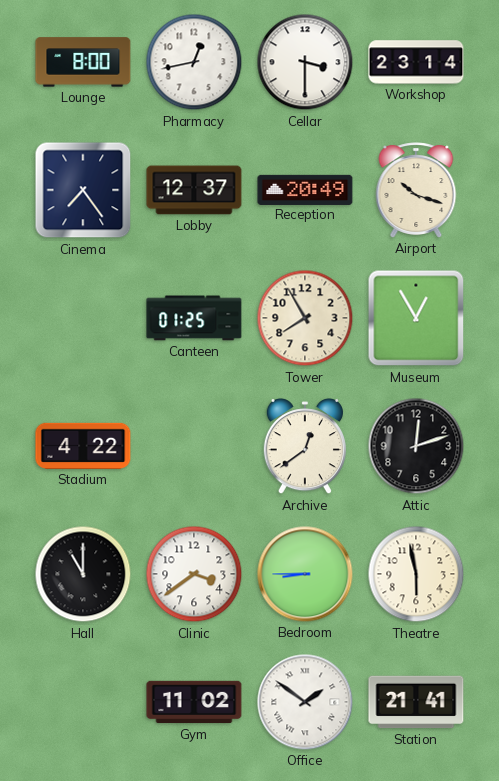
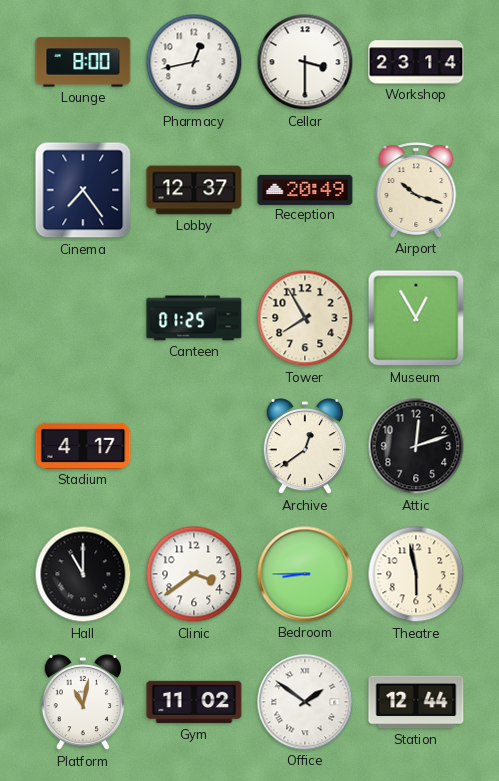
Stadium: 4:22 -> 4:17 (83, 446)
Platform: none -> 11:02 (83, 703)
Station: 21:41 -> 12:44 (416, 702)
